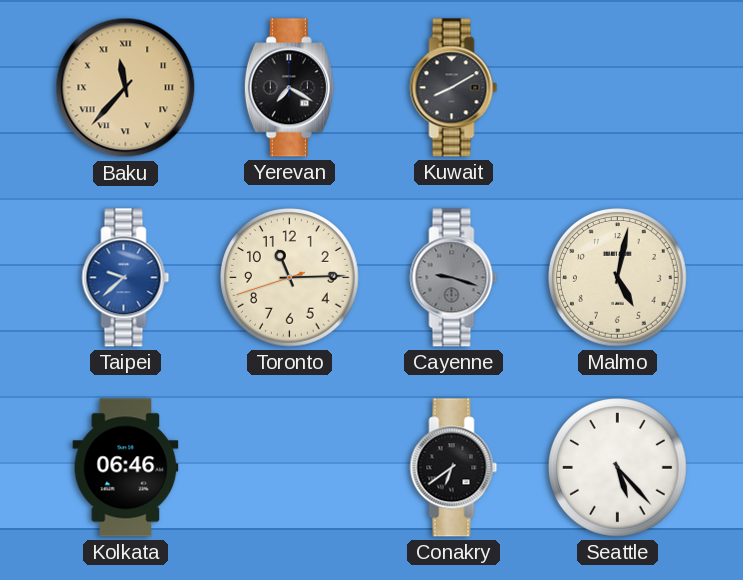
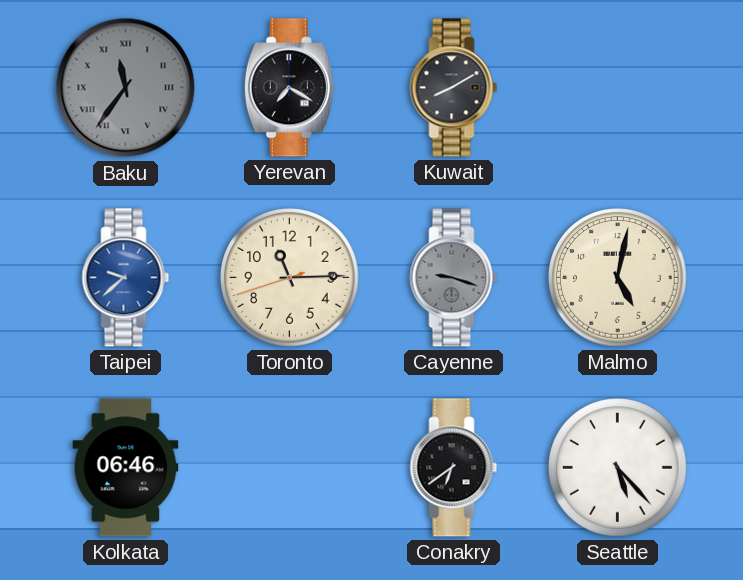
Baku: 11:37 -> 11:36 (126, 88)
Baku dial: champagne -> grey (126, 88)
